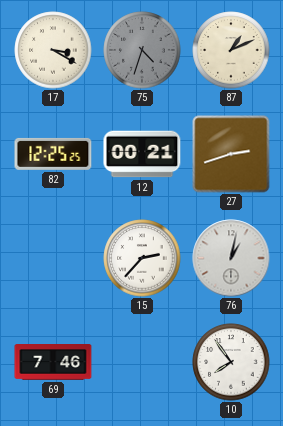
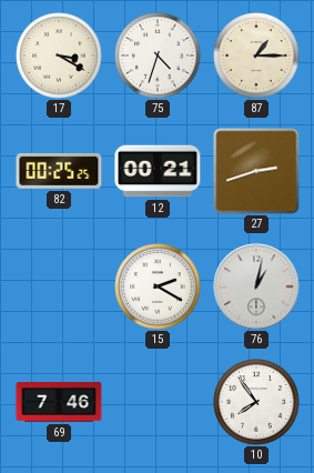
75 dial: grey -> white (158, 56)
87: 1:11 -> 1:15 (256, 56)
82: 12:25 -> 00:25 (59, 171)
15: 2:37 -> 2:20 (158, 286)
